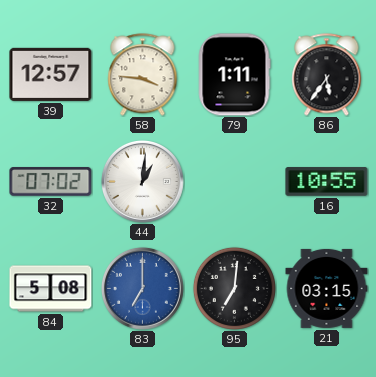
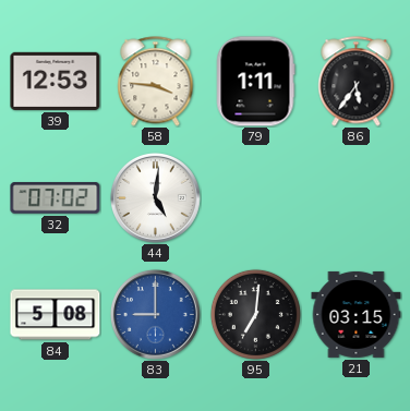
39: 12:57 -> 12:53 (56, 81)
44: 1:01 -> 5:01 (155, 197)
16: 10:55 -> none (327, 182)
83: 7:00 -> 9:00 (155, 314)
